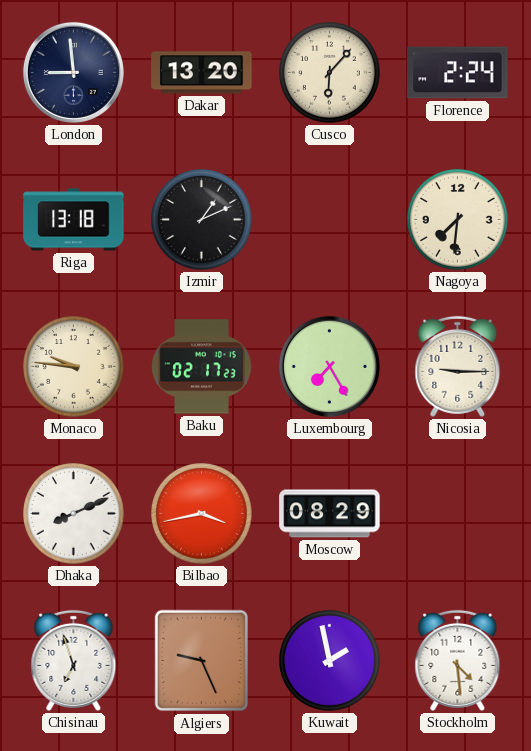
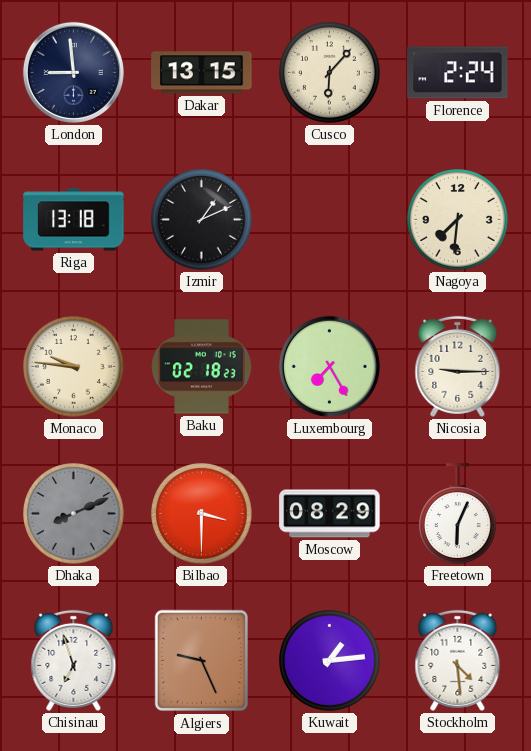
Dakar: 13:20 -> 13:15 (202, 73)
Baku: 02:17 -> 02:18 (202, 367)
Dhaka dial: white -> grey (74, 514)
Bilbao: 3:43 -> 3:30 (202, 514)
Freetown: none -> 6:04 (457, 514)
Kuwait: 1:58 -> 1:14 (330, 661)
